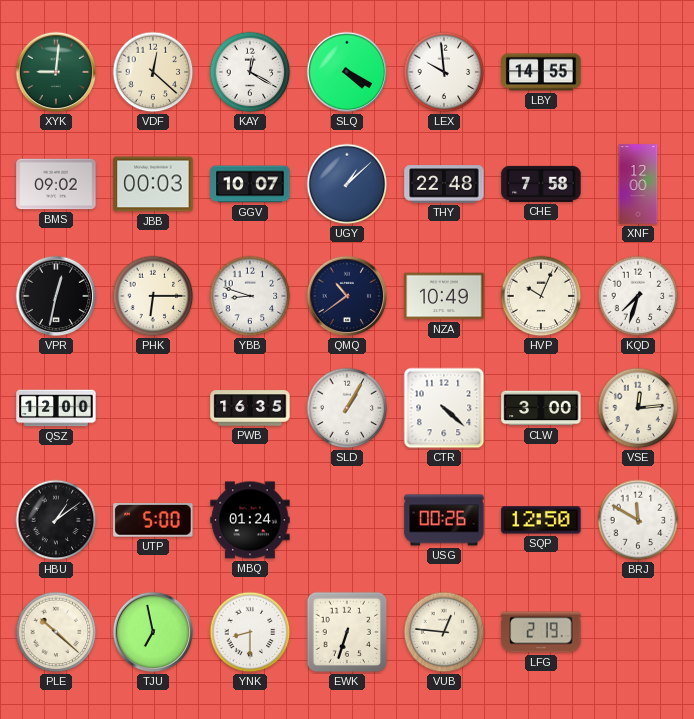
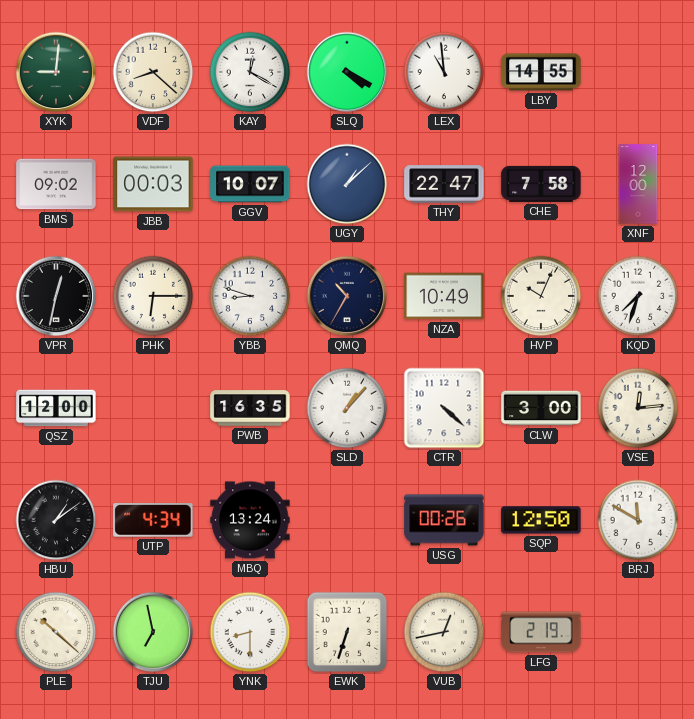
VDF: 12:22 -> 8:22 (153, 72)
LEX: 9:59 -> 10:59 (444, 72)
THY: 22:48 -> 22:47 (444, 184)
QMQ: 10:39 -> 10:35 (347, 296)
SLD: 1:05 -> 1:07 (347, 408)
UTP: 5:00 -> 4:34 (153, 520)
MBQ: 01:24 -> 13:24 (250, 520)
VUB: 12:46 -> 12:43 (444, 632)
